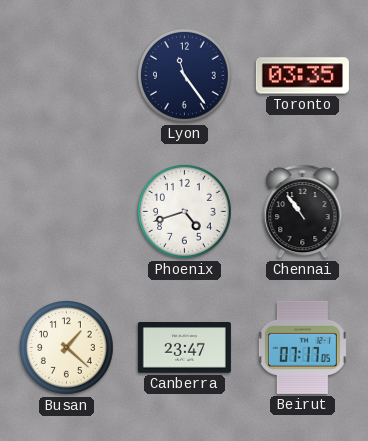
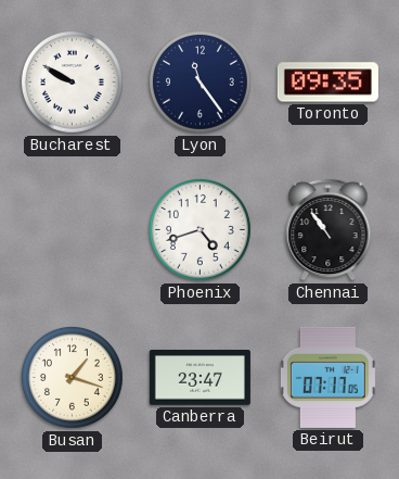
Bucharest: none -> 9:50 (73, 83)
Toronto: 03:35 -> 09:35 (327, 83)
Busan: 1:22 -> 1:18 (73, 378)
